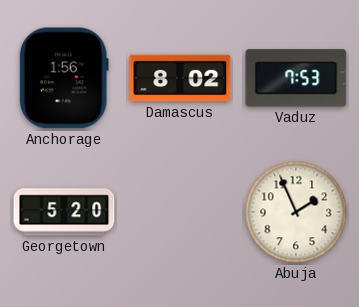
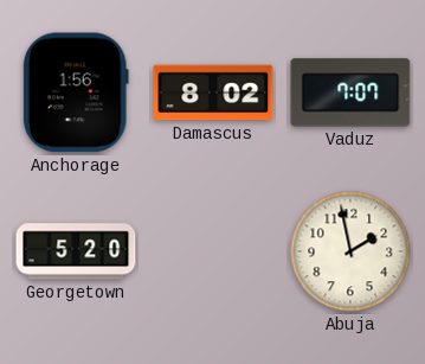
Vaduz: 7:53 -> 7:07 (350, 92)
Abuja: 1:56 -> 1:58 (350, 251)
